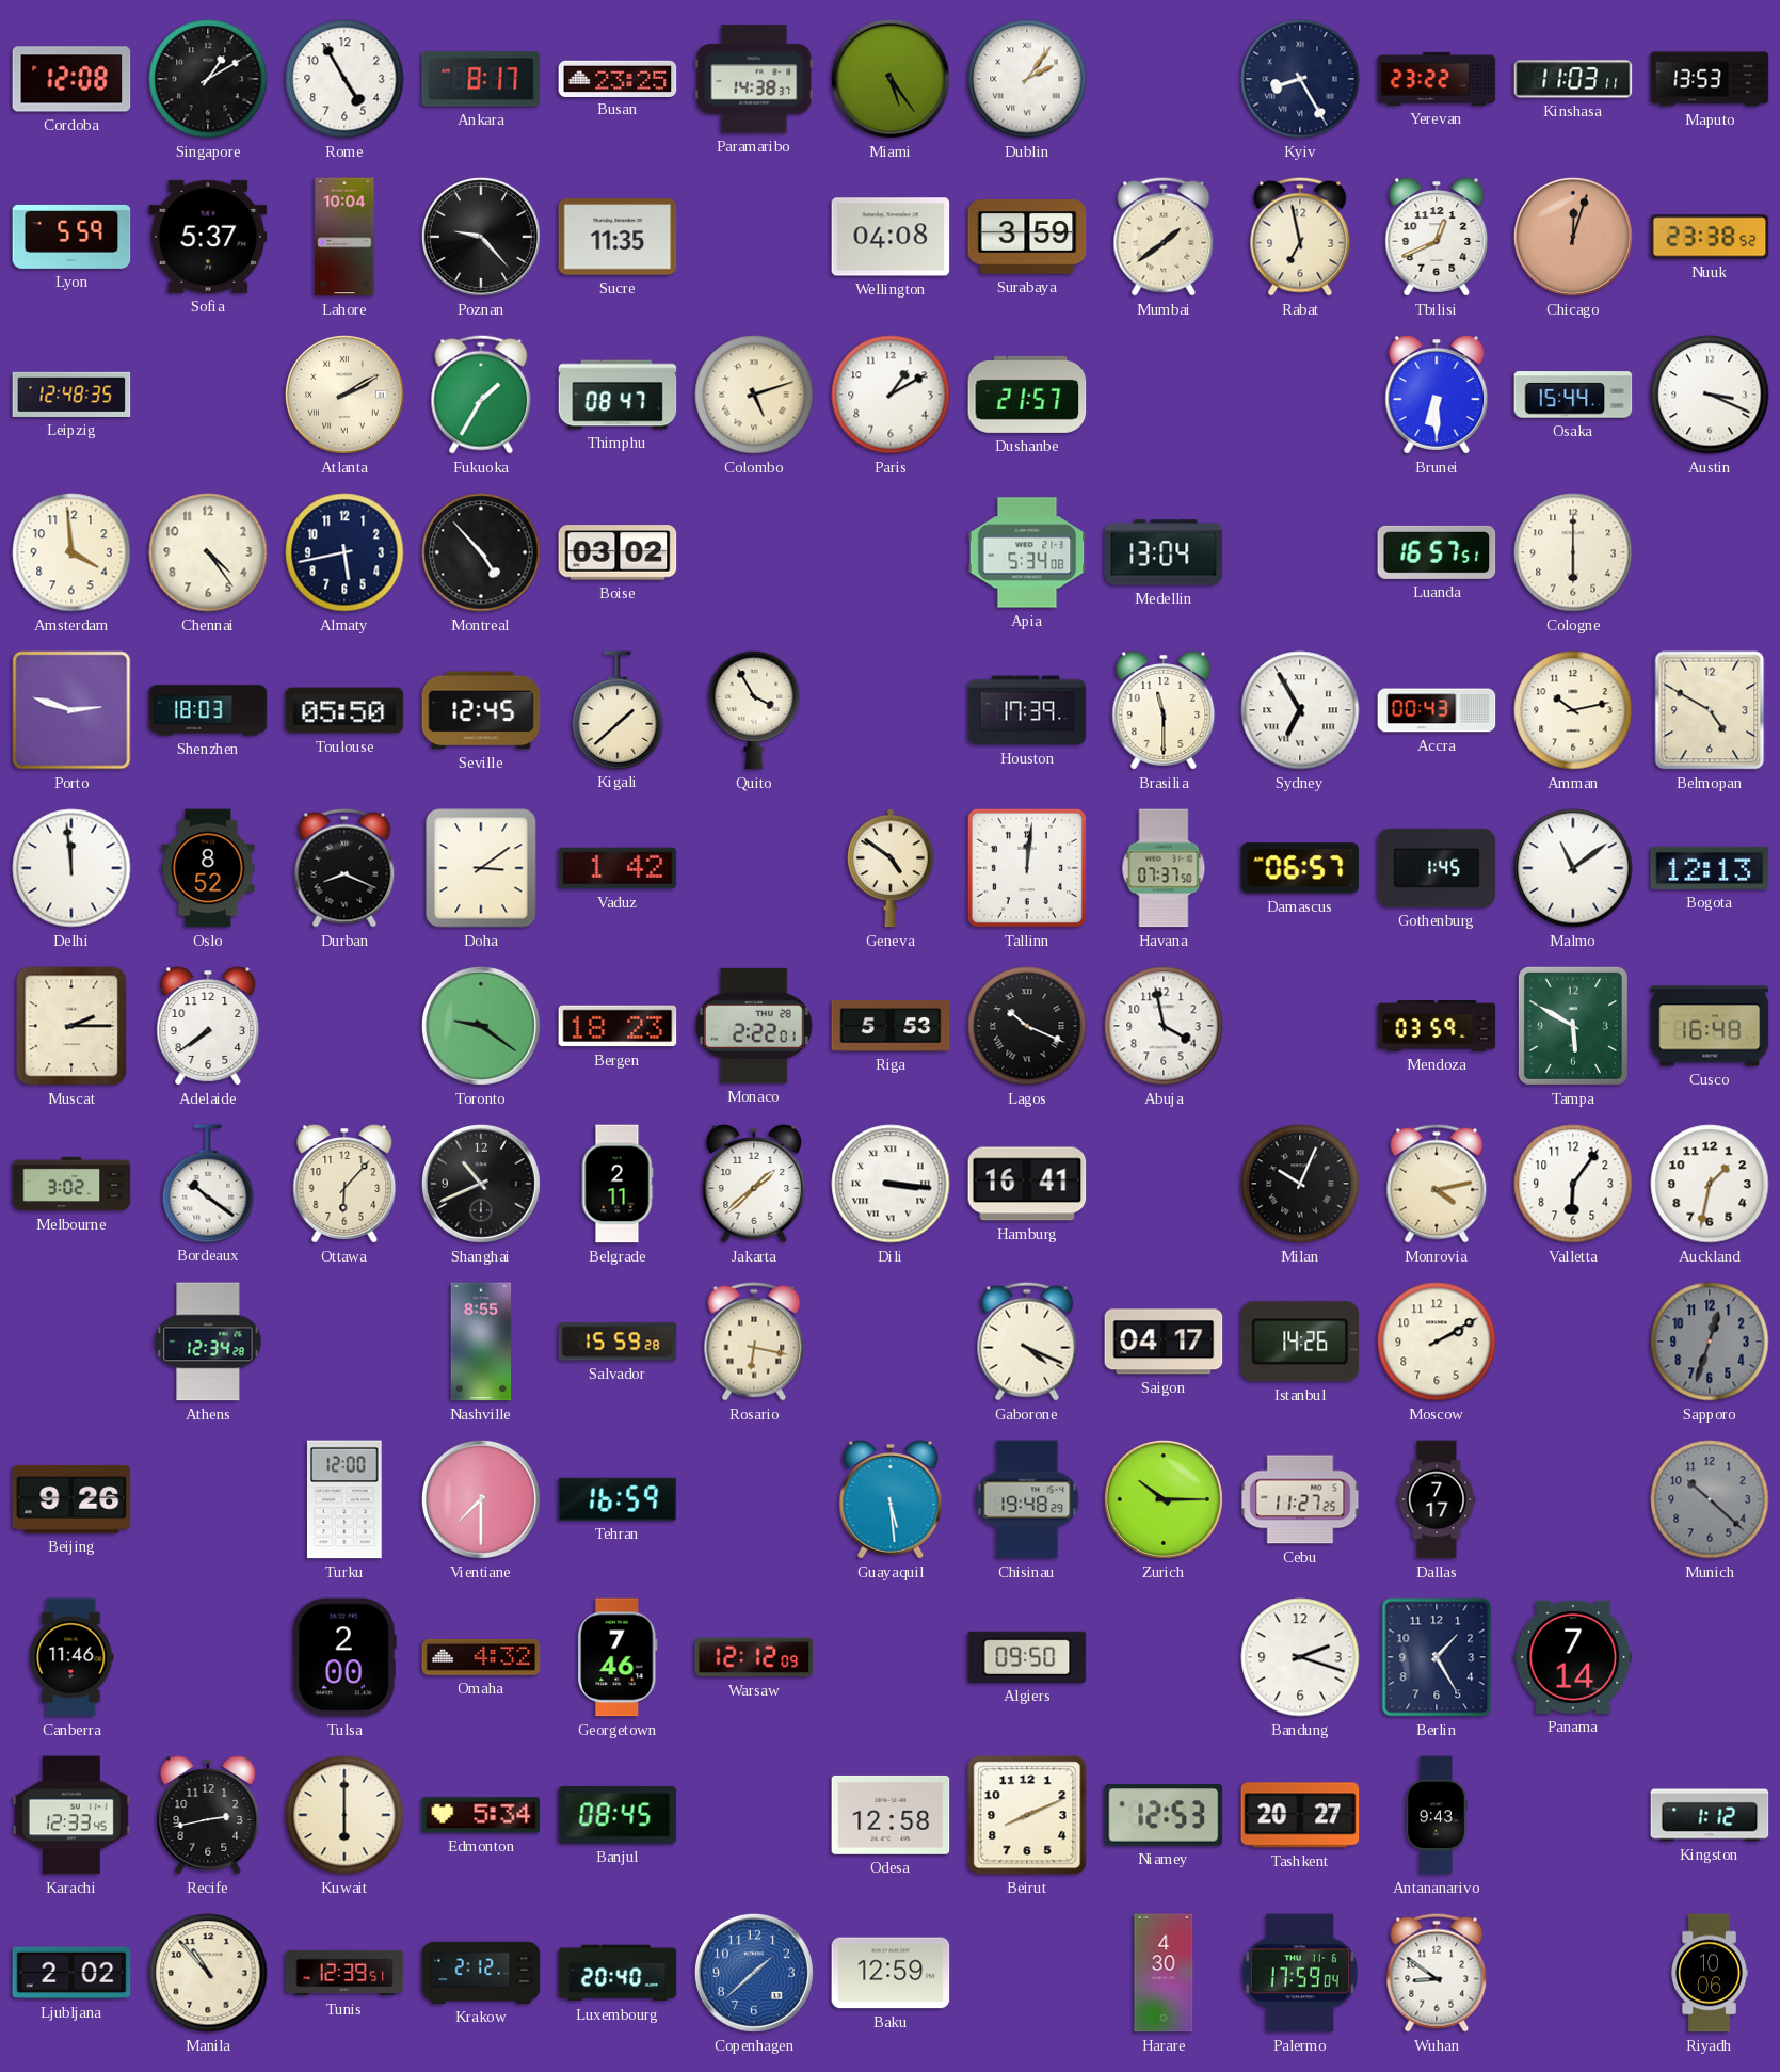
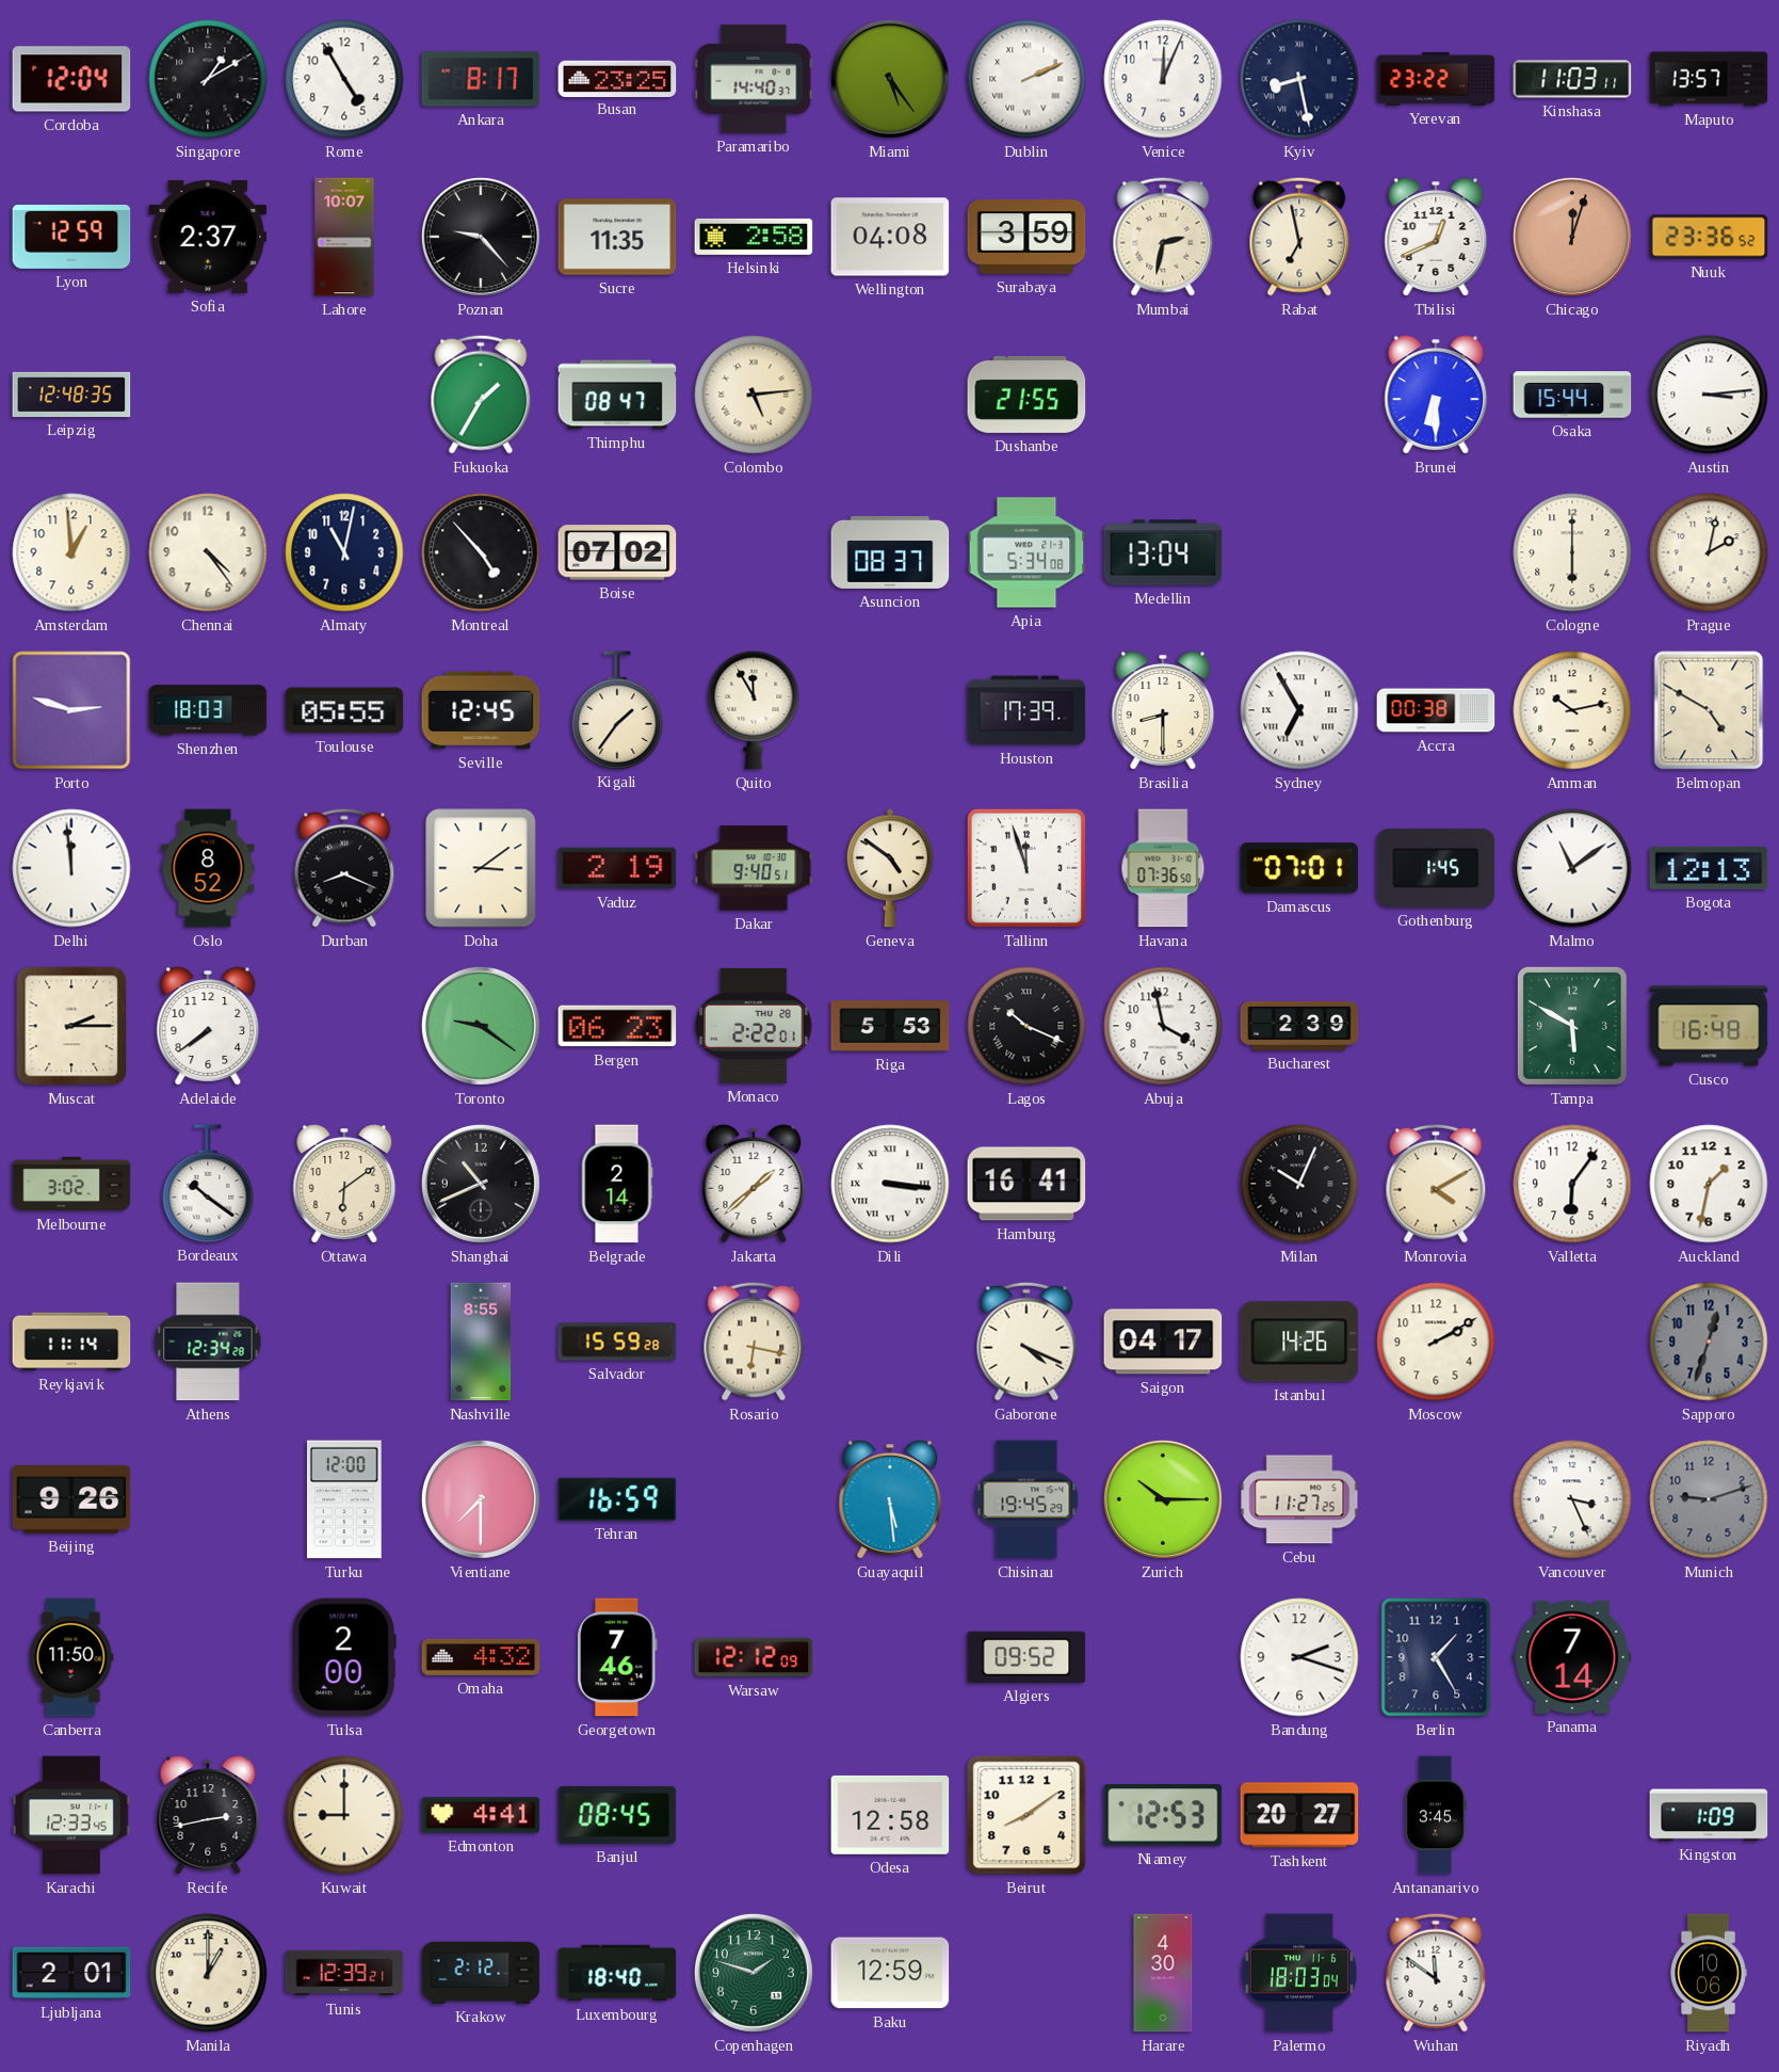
Cordoba: 12:08 -> 12:04 (71, 79)
Paramaribo: 14:38 -> 14:40 (754, 79)
Dublin: 2:06 -> 2:11 (1026, 79)
Venice: none -> 12:04 (1163, 79)
Kyiv: 8:25 -> 8:28 (1299, 79)
Maputo: 13:53 -> 13:57 (1709, 79)
Lyon: 5:59 -> 12:59 (71, 237)
Sofia: 5:37 -> 2:37 (208, 237)
Lahore: 10:04 -> 10:07 (344, 237)
Helsinki: none -> 2:58 (754, 237)
Mumbai: 1:39 -> 2:32 (1163, 237)
Nuuk: 23:38 -> 23:36 (1709, 237)
Atlanta: 2:10 -> none (344, 395)
Colombo: 5:12 -> 5:14 (754, 395)
Paris: 1:10 -> none (891, 395)
Dushanbe: 21:57 -> 21:55 (1026, 395)
Austin: 3:19 -> 3:14 (1709, 395)
Amsterdam: 3:59 -> 12:59 (71, 552)
Almaty: 5:43 -> 11:02 (344, 552)
Boise: 03:02 -> 07:02 (617, 552)
Asuncion: none -> 08:37 (890, 552)
Luanda: 16:57 -> none (1437, 552)
Prague: none -> 2:02 (1709, 552)
Toulouse: 05:50 -> 05:55 (344, 710)
Kigali: 1:38 -> 1:36 (617, 710)
Quito: 3:55 -> 11:55 (754, 710)
Brasilia: 11:30 -> 8:30 (1163, 710)
Accra: 00:43 -> 00:38 (1436, 710)
Vaduz: 1:42 -> 2:19 (617, 868)
Dakar: none -> 9:40 (754, 868)
Tallinn: 12:01 -> 11:57 (1026, 868)
Havana: 07:37 -> 07:36 (1163, 868)
Damascus: 06:57 -> 07:01 (1299, 868)
Bergen: 18:23 -> 06:23 (617, 1026)
Bucharest: none -> 2:39 (1299, 1026)
Mendoza: 03:59 -> none (1437, 1026)
Ottawa: 6:07 -> 6:09 (344, 1184)
Belgrade: 2:11 -> 2:14 (617, 1184)
Monrovia: 4:13 -> 4:10 (1436, 1184)
Reykjavik: none -> 11:14 (71, 1342)
Chisinau: 19:48 -> 19:45 (1026, 1499)
Dallas: 7:17 -> none (1437, 1499)
Vancouver: none -> 3:26 (1572, 1499)
Munich: 10:22 -> 9:12 (1709, 1499)
Canberra: 11:46 -> 11:50 (71, 1657)
Algiers: 09:50 -> 09:52 (1026, 1657)
Kuwait: 6:00 -> 9:00 (344, 1815)
Edmonton: 5:34 -> 4:41 (481, 1815)
Beirut: 8:11 -> 8:09 (1026, 1815)
Antananarivo: 9:43 -> 3:45 (1436, 1815)
Kingston: 1:12 -> 1:09 (1709, 1815)
Ljubljana: 2:02 -> 2:01 (71, 1973)
Manila: 10:53 -> 1:00 (208, 1973)
Tunis: 12:39:51 -> 12:39:21 (344, 1973)
Luxembourg: 20:40 -> 18:40 (617, 1973)
Copenhagen: 1:38 -> 1:48 (754, 1973)
Copenhagen dial: blue -> green (754, 1973)
Palermo: 17:59 -> 18:03 (1299, 1973)
Wuhan: 8:51 -> 11:51 (1436, 1973)
